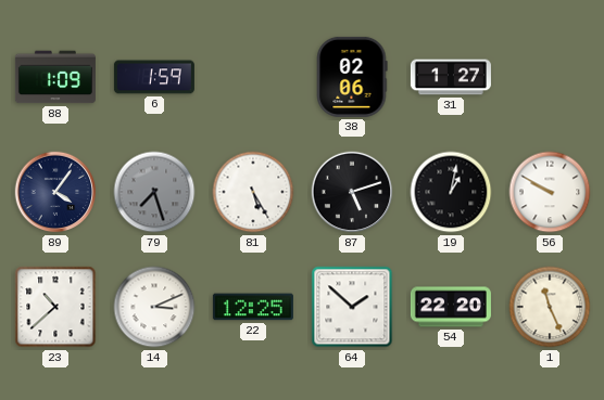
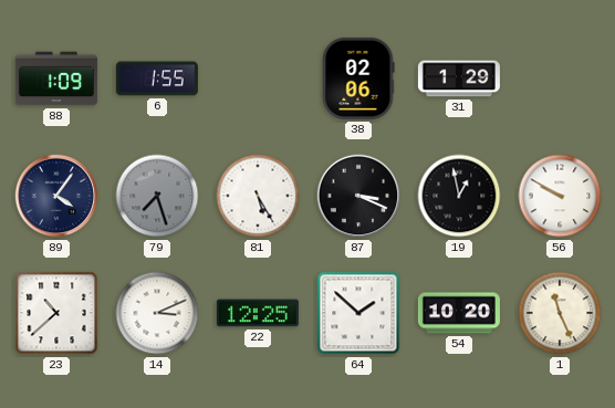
6: 1:59 -> 1:55 (157, 79)
31: 1:27 -> 1:29 (459, 79)
87: 5:12 -> 3:19 (358, 196)
19: 1:02 -> 12:58 (459, 196)
54: 22:20 -> 10:20 (459, 313)
